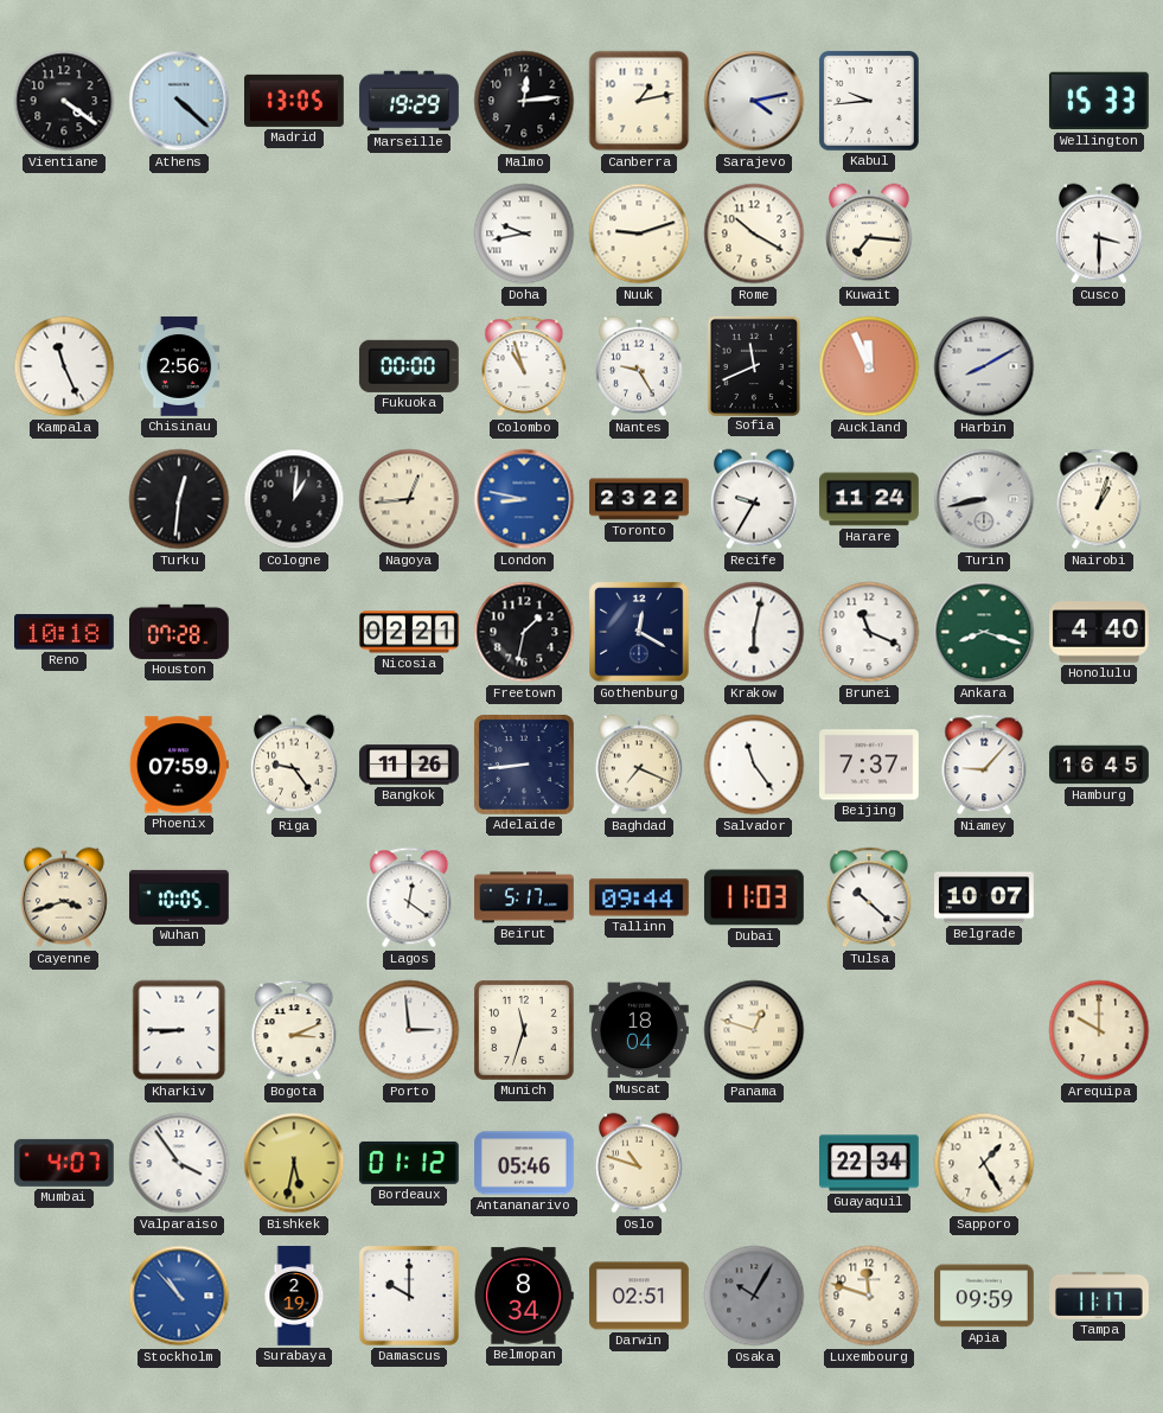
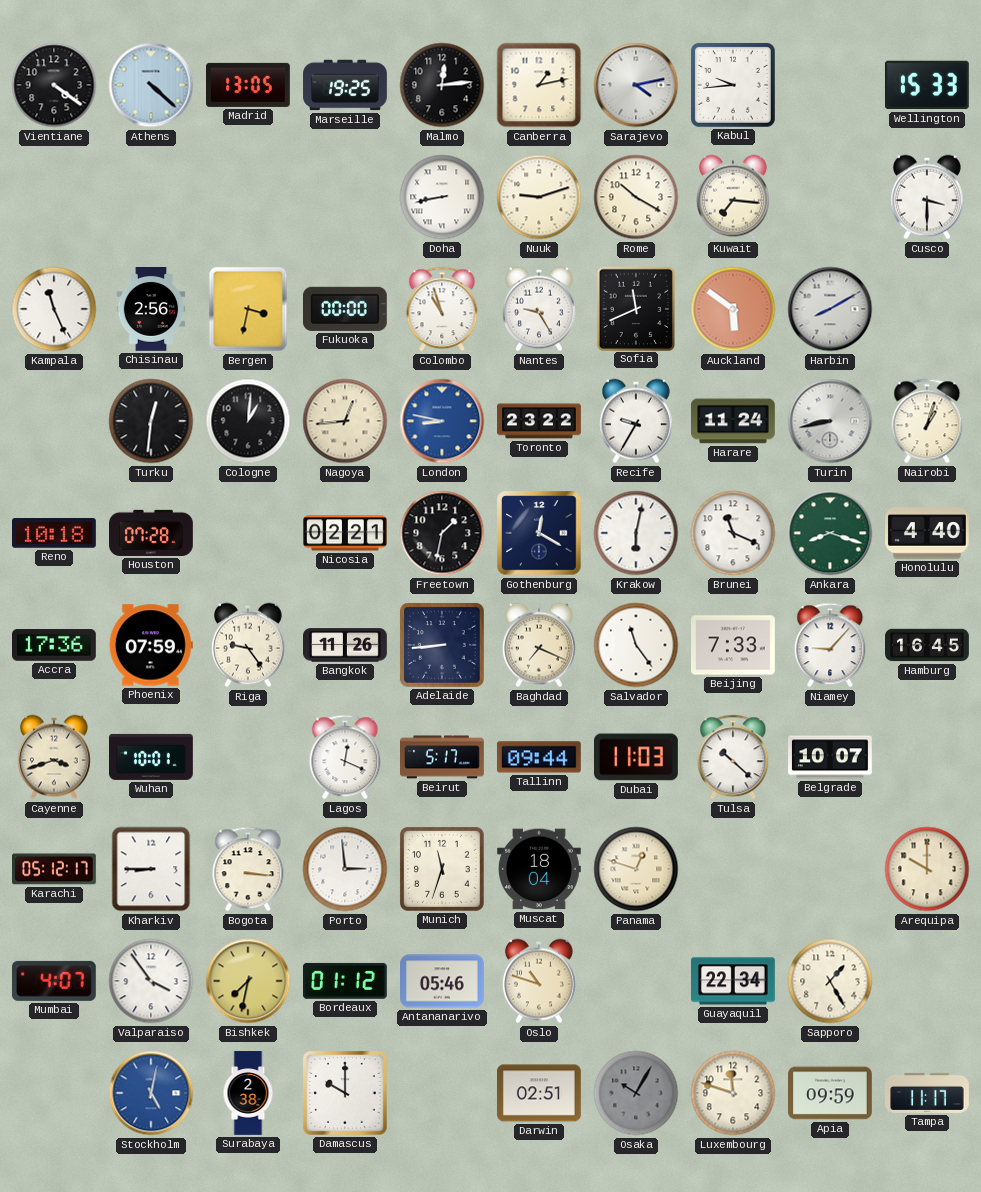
Marseille: 19:29 -> 19:25 (345, 85)
Doha: 9:43 -> 8:43 (442, 197)
Bergen: none -> 3:32 (248, 309)
Auckland: 11:56 -> 5:51 (733, 309)
Accra: none -> 17:36 (55, 645)
Beijing: 7:37 -> 7:33 (734, 645)
Wuhan: 10:05 -> 10:01 (152, 757)
Lagos: 12:21 -> 12:19 (345, 757)
Karachi: none -> 05:12 (55, 869)
Bogota: 3:11 -> 3:16 (248, 869)
Bishkek: 5:32 -> 7:32 (248, 981)
Stockholm: 10:53 -> 5:02 (151, 1093)
Surabaya: 2:19 -> 2:38 (248, 1093)
Belmopan: 8:34 -> none (524, 1296)
